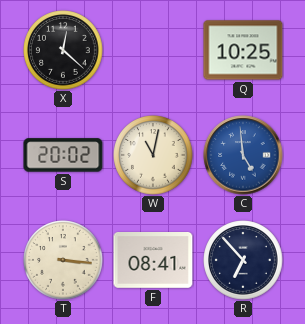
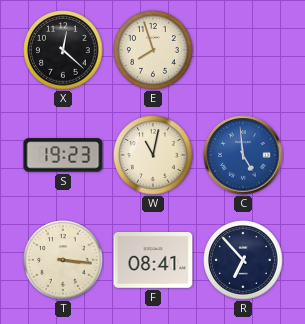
E: none -> 7:57 (153, 50)
Q: 10:25 -> none (243, 50)
S: 20:02 -> 19:23 (63, 155)
